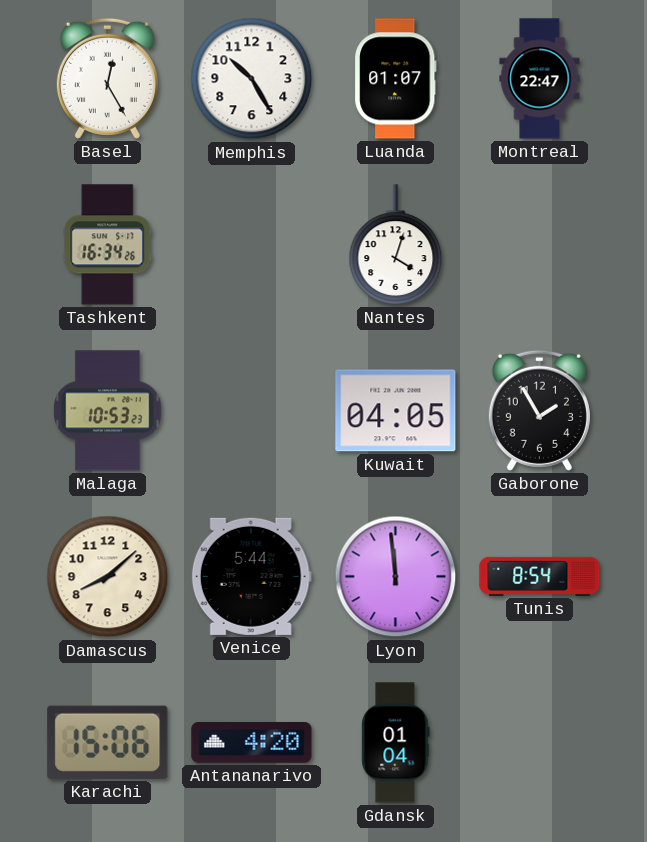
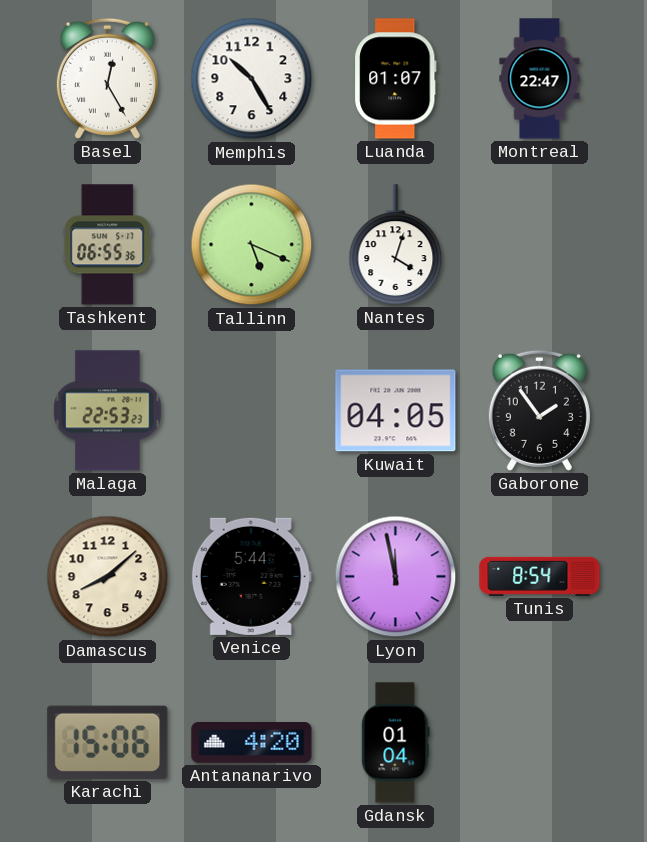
Tashkent: 16:34 -> 06:55 (108, 245)
Tallinn: none -> 5:19 (252, 245)
Malaga: 10:53 -> 22:53 (108, 411)
Gaborone: 1:55 -> 1:54 (539, 410)
Lyon: 11:59 -> 11:58 (396, 577)
